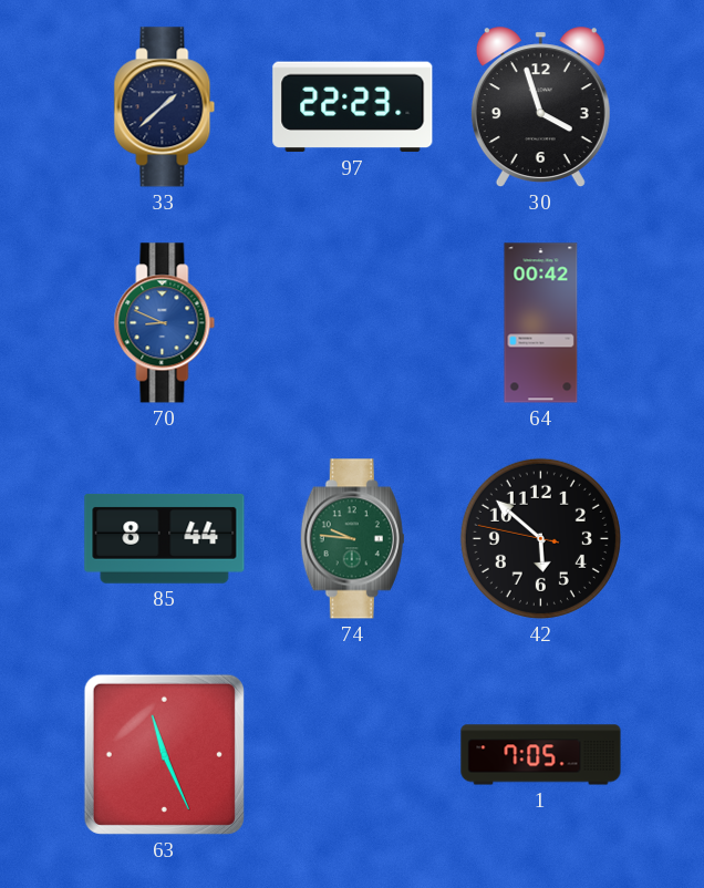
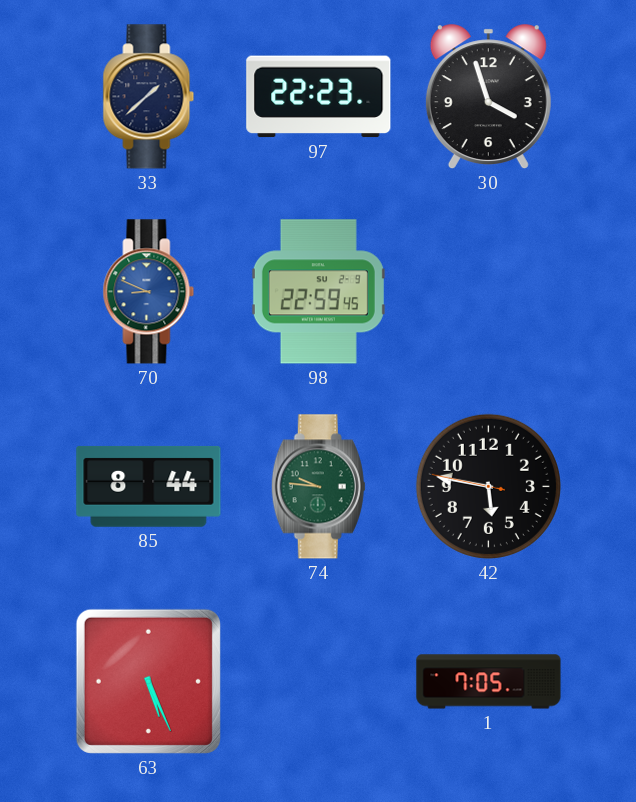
98: none -> 22:59 (318, 292)
64: 00:42 -> none (541, 323)
42: 5:51 -> 5:46 (488, 486)
63: 11:26 -> 5:26 (148, 681)
